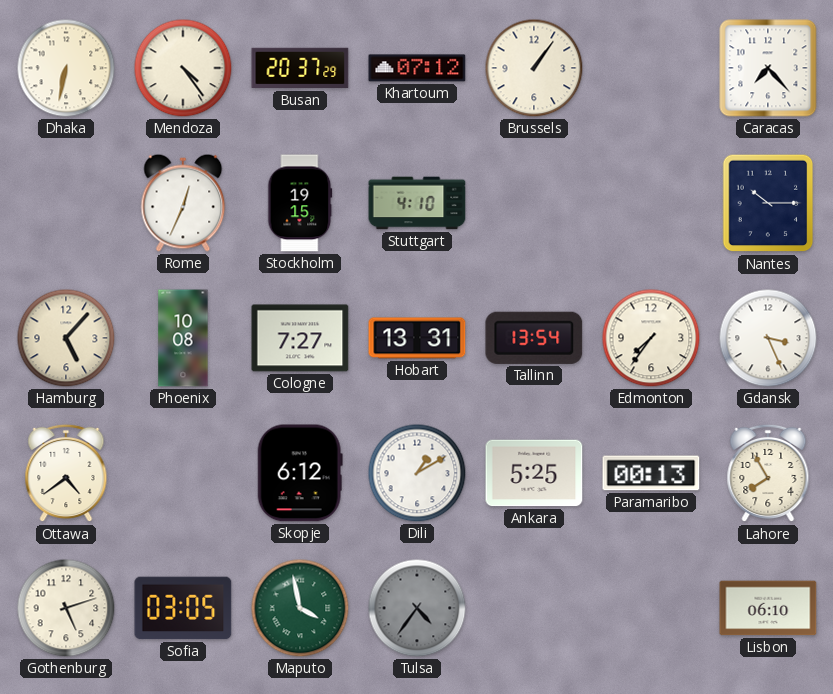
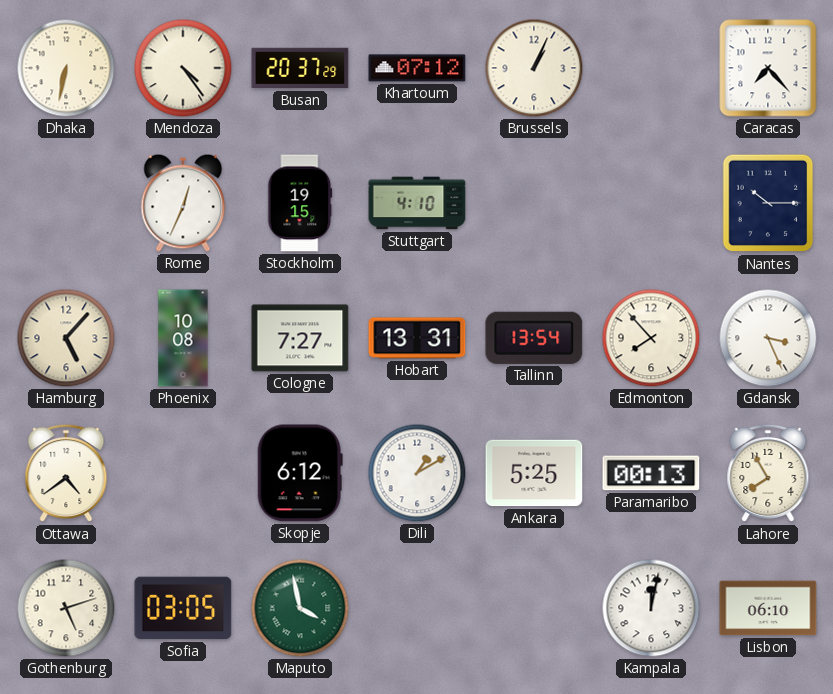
Brussels: 1:06 -> 1:04 (534, 68)
Edmonton: 7:36 -> 7:53 (651, 338)
Tulsa: 4:36 -> none (417, 608)
Kampala: none -> 12:02 (651, 608)
